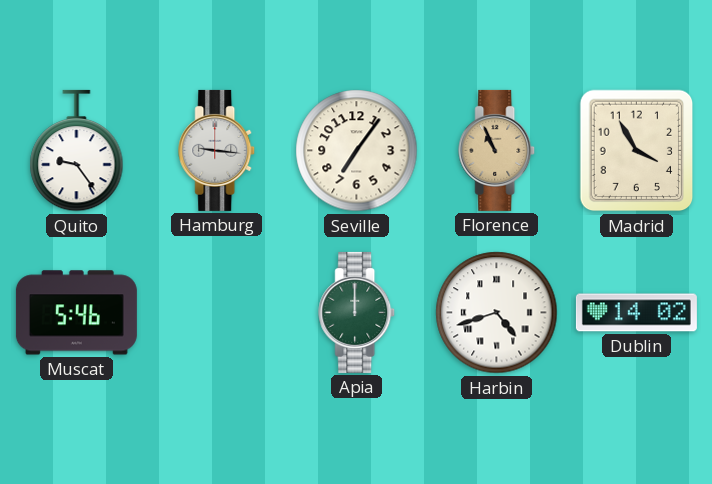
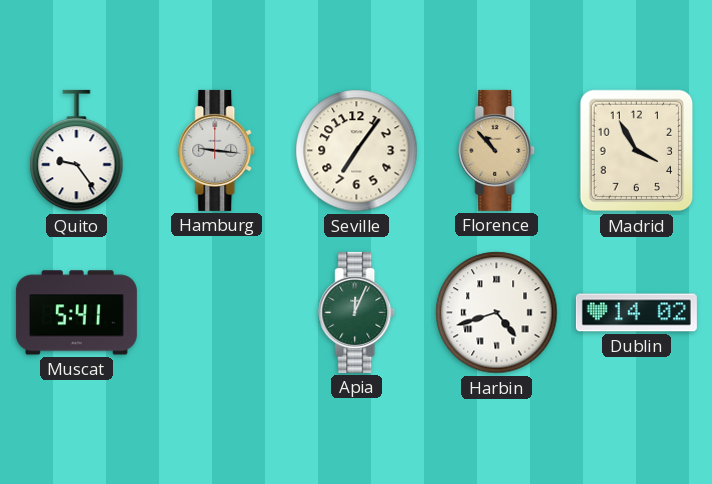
Florence: 10:56 -> 10:53 (497, 150)
Muscat: 5:46 -> 5:41 (76, 313)
Apia: 12:00 -> 12:04 (357, 312)
